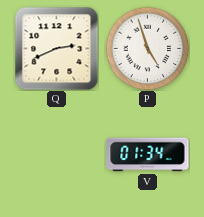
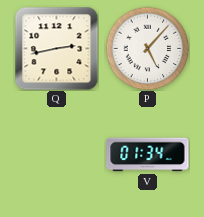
Q: 2:41 -> 2:43 (56, 48)
P: 4:57 -> 5:07 (147, 48)
